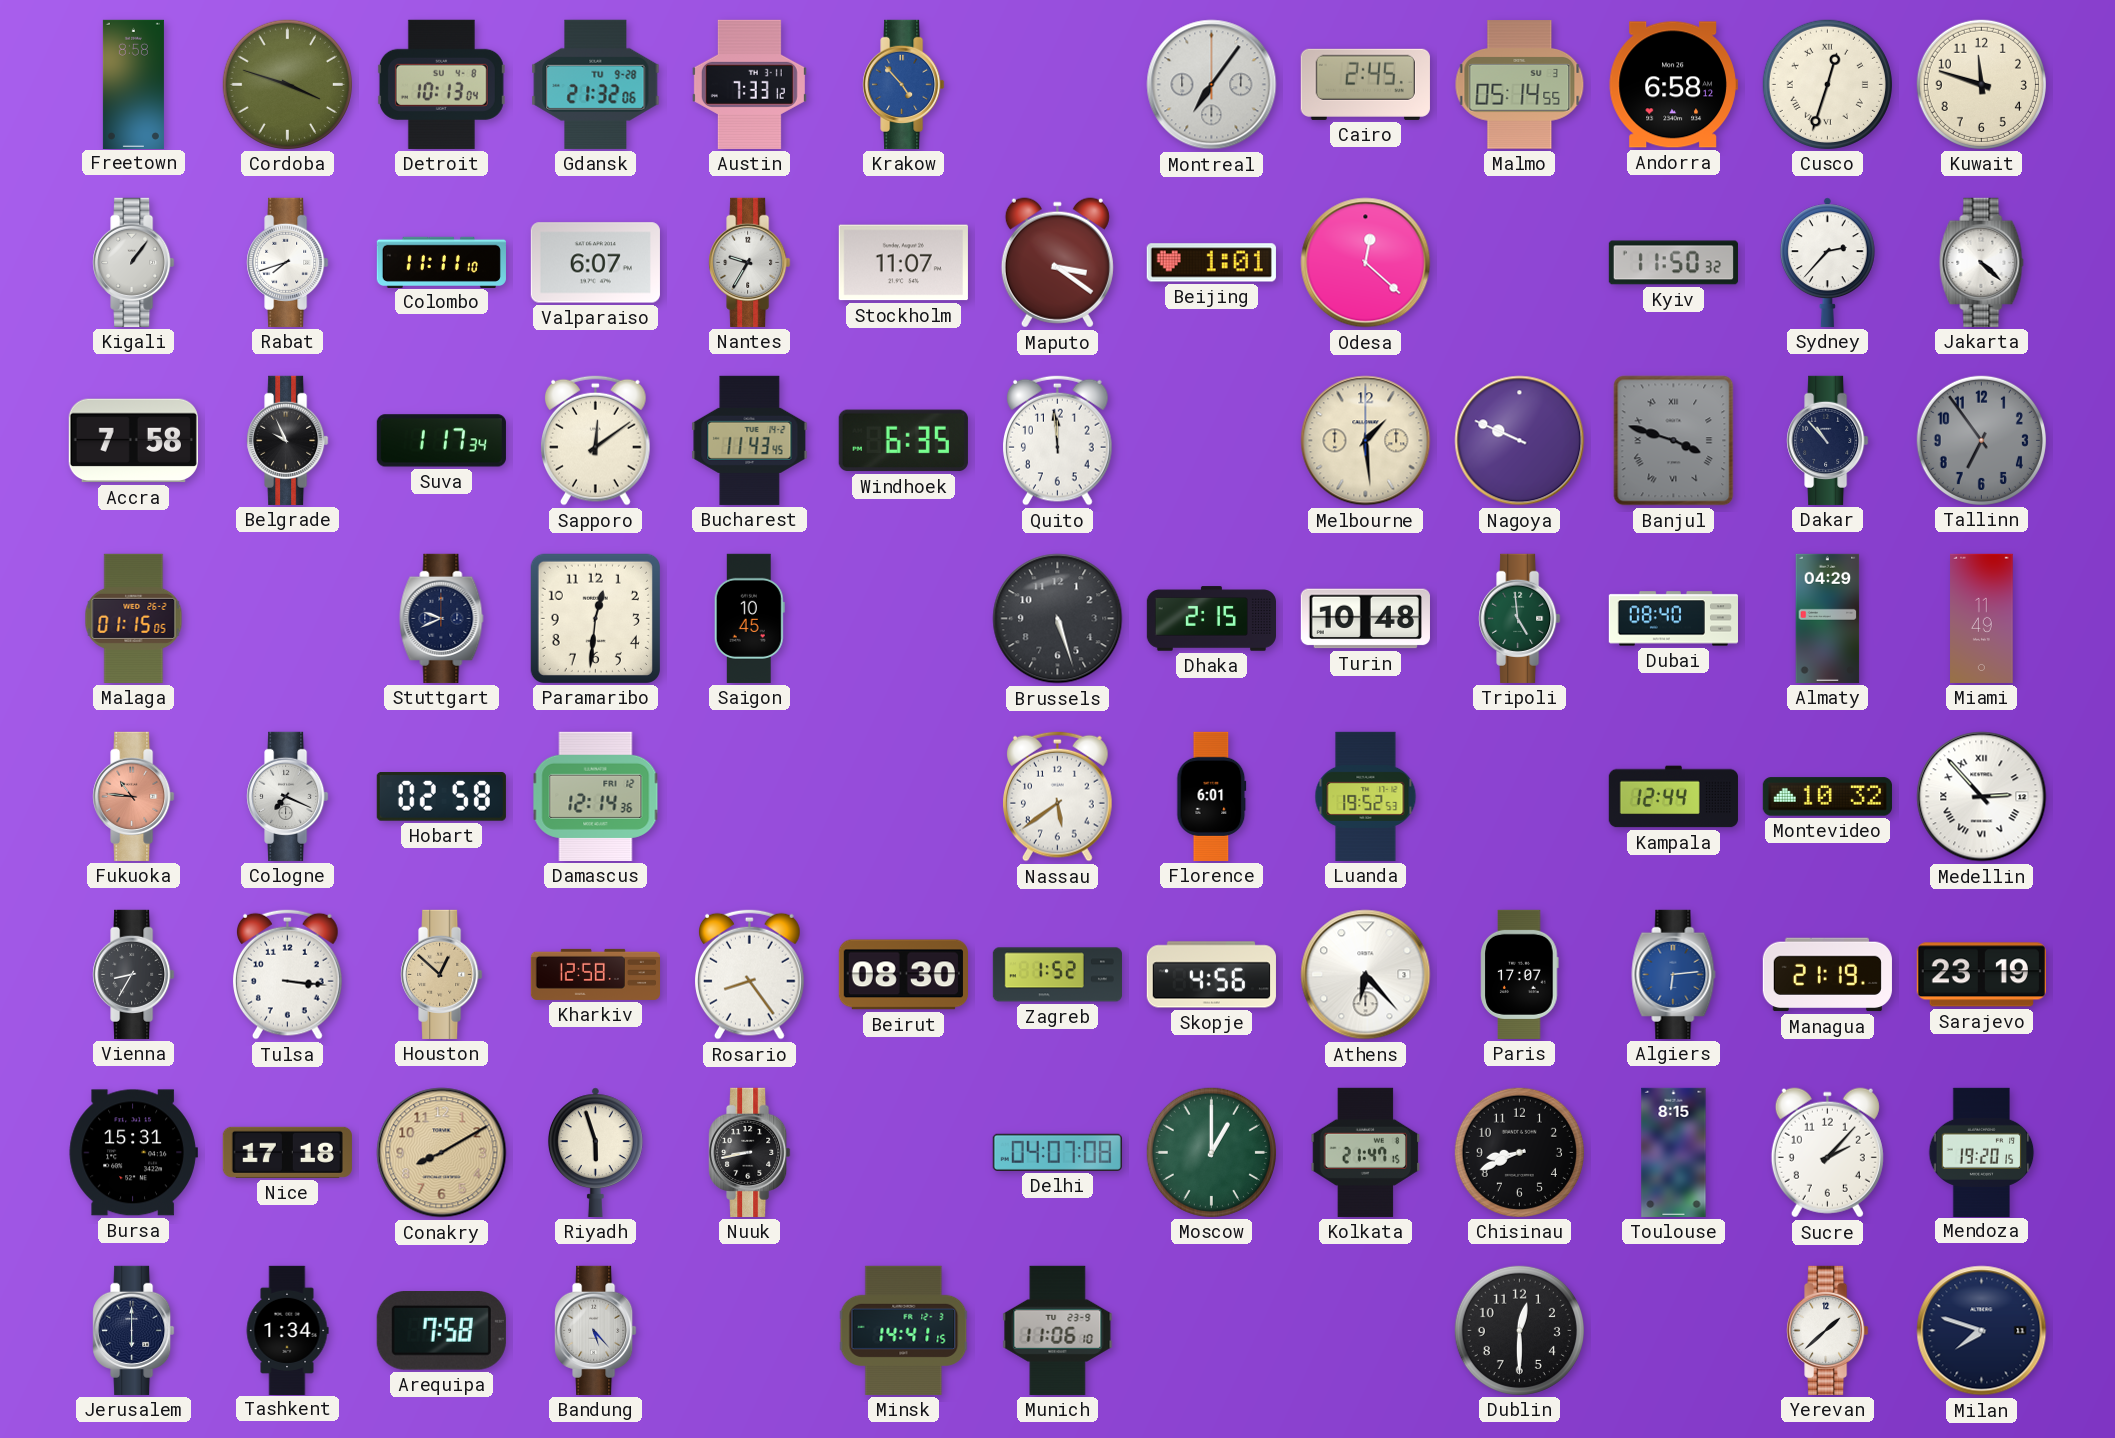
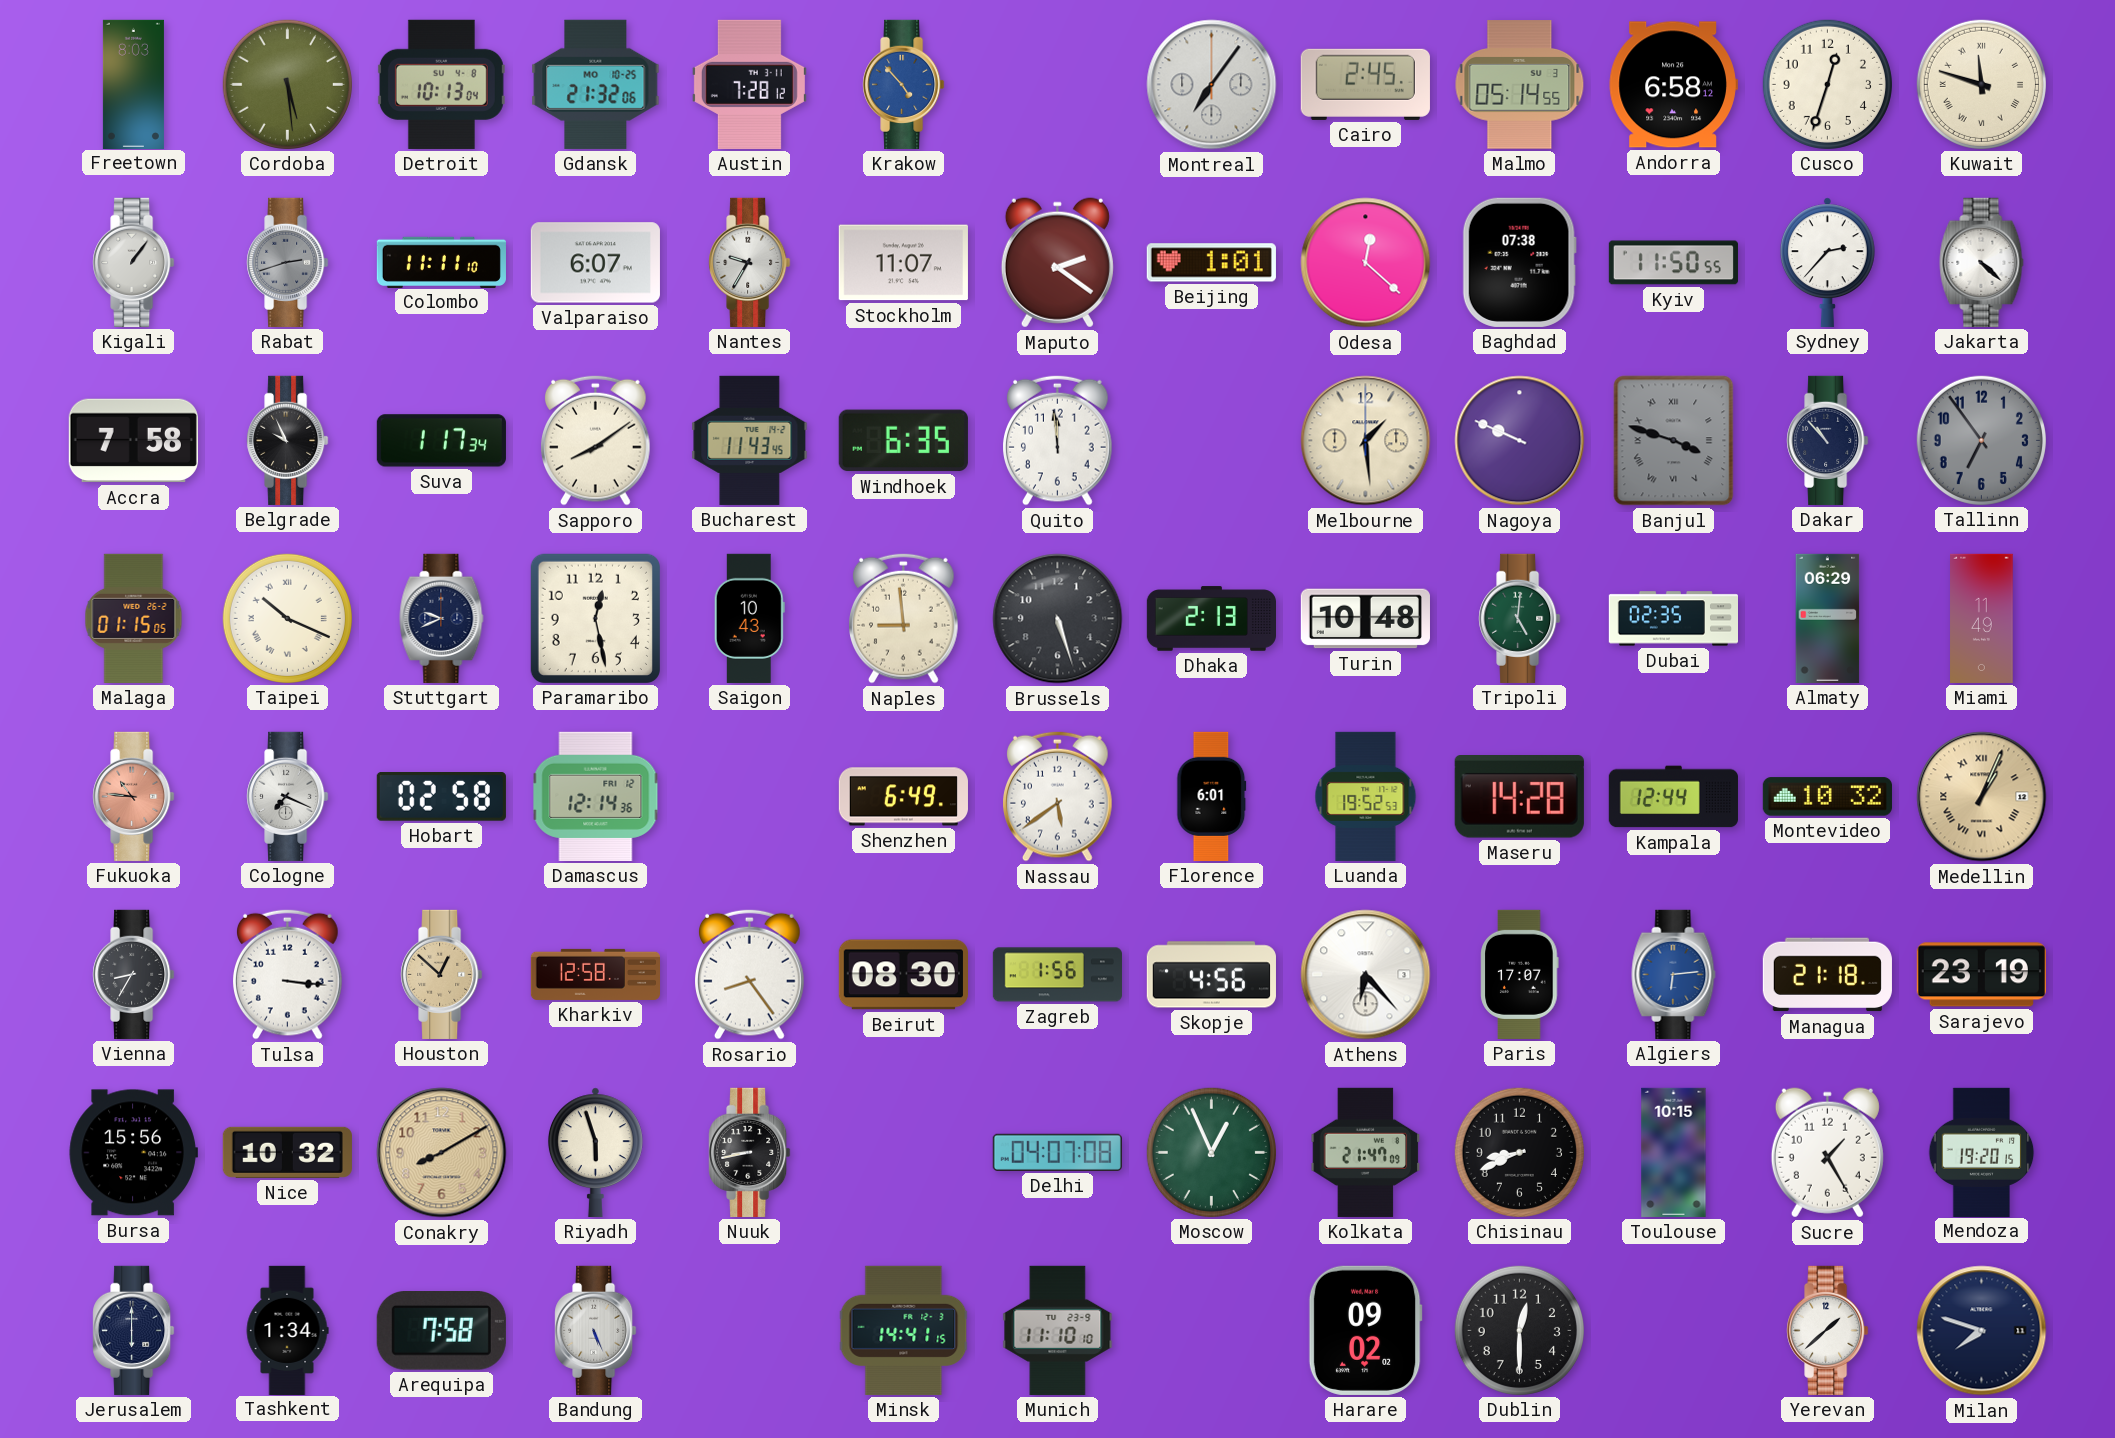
Freetown: 8:58 -> 8:03 (133, 84)
Cordoba: 3:48 -> 5:29 (287, 84)
Gdansk date: TU 9-28 -> MO 10-25 (596, 84)
Austin: 7:33 -> 7:28 (749, 84)
Cusco numerals: Roman -> Arabic (1827, 84)
Kuwait numerals: Arabic -> Roman (1981, 84)
Rabat: 7:42 -> 2:42 (288, 262)
Rabat dial: white -> grey (288, 262)
Maputo: 3:21 -> 2:21 (1057, 263)
Baghdad: none -> 07:38 (1519, 262)
Kyiv: 11:50:32 -> 11:50:55 (1673, 263)
Sapporo: 12:09 -> 8:09 (596, 440)
Taipei: none -> 10:19 (287, 618)
Paramaribo: 12:31 -> 12:28 (595, 618)
Saigon: 10:45 -> 10:43 (749, 618)
Naples: none -> 8:59 (904, 618)
Dhaka: 2:15 -> 2:13 (1211, 619)
Tripoli: 4:59 -> 5:01 (1520, 618)
Dubai: 08:40 -> 02:35 (1673, 619)
Almaty: 04:29 -> 06:29 (1828, 618)
Shenzhen: none -> 6:49 (903, 797)
Maseru: none -> 14:28 (1519, 797)
Medellin: 2:53 -> 1:04 (1982, 797)
Medellin dial: white -> champagne (1982, 797)
Zagreb: 1:52 -> 1:56 (1057, 975)
Managua: 21:19 -> 21:18 (1827, 975)
Bursa: 15:31 -> 15:56 (133, 1153)
Nice: 17:18 -> 10:32 (287, 1152)
Moscow: 1:00 -> 12:56 (1211, 1152)
Kolkata: 21:47:15 -> 21:47:09 (1366, 1152)
Toulouse: 8:15 -> 10:15 (1674, 1152)
Sucre: 2:07 -> 1:25 (1827, 1153)
Bandung: 5:23 -> 5:26 (596, 1330)
Munich: 11:06 -> 11:10 (1058, 1330)
Harare: none -> 09:02 (1365, 1330)
